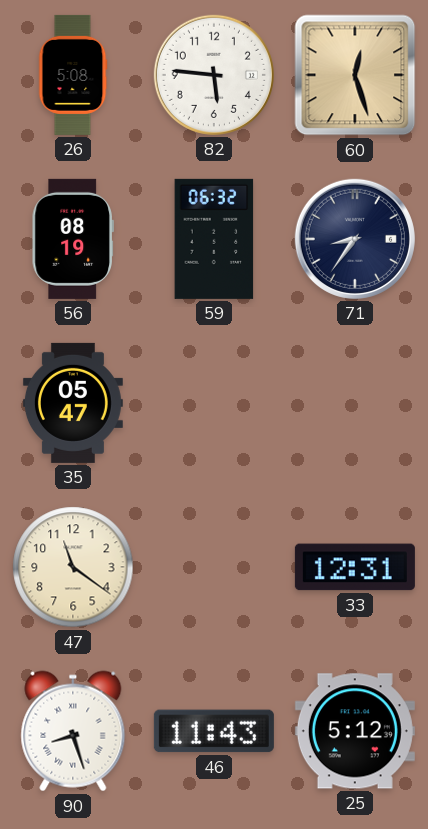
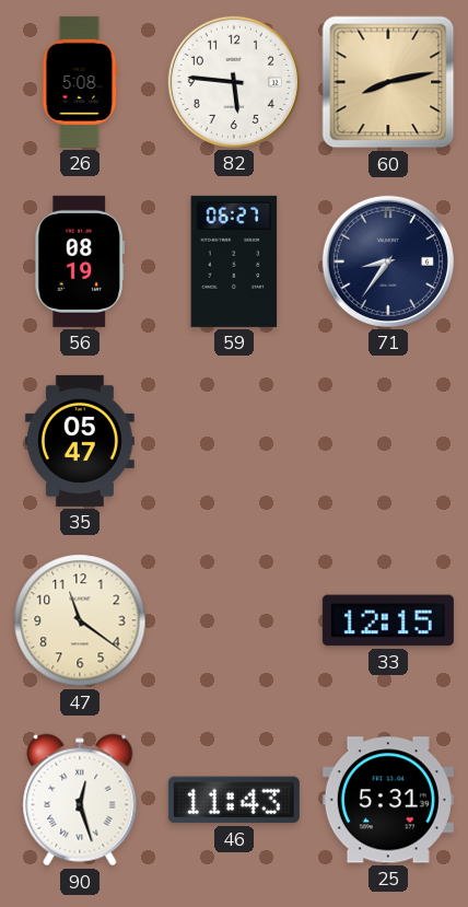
60: 12:27 -> 8:13 (388, 82)
59: 06:32 -> 06:27 (234, 261)
33: 12:31 -> 12:15 (388, 620)
90: 8:27 -> 12:27 (80, 800)
25: 5:12 -> 5:31 (388, 800)
